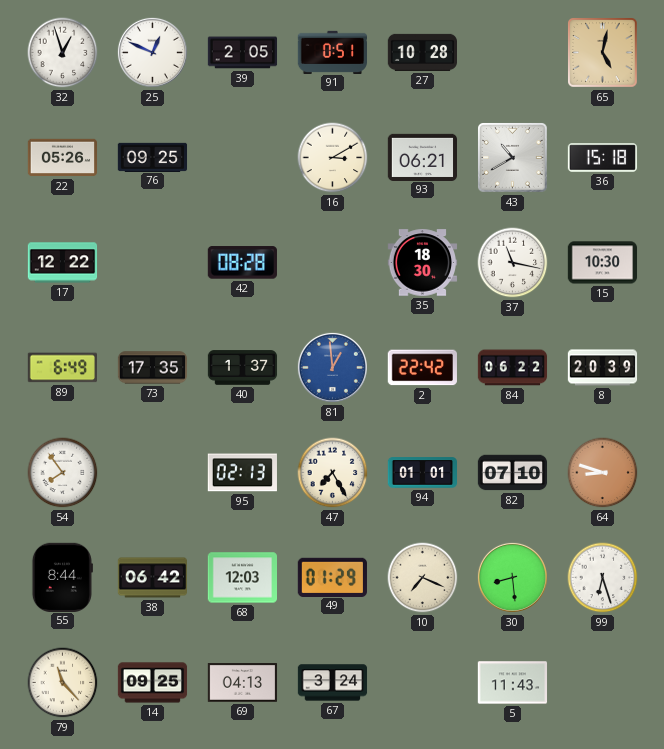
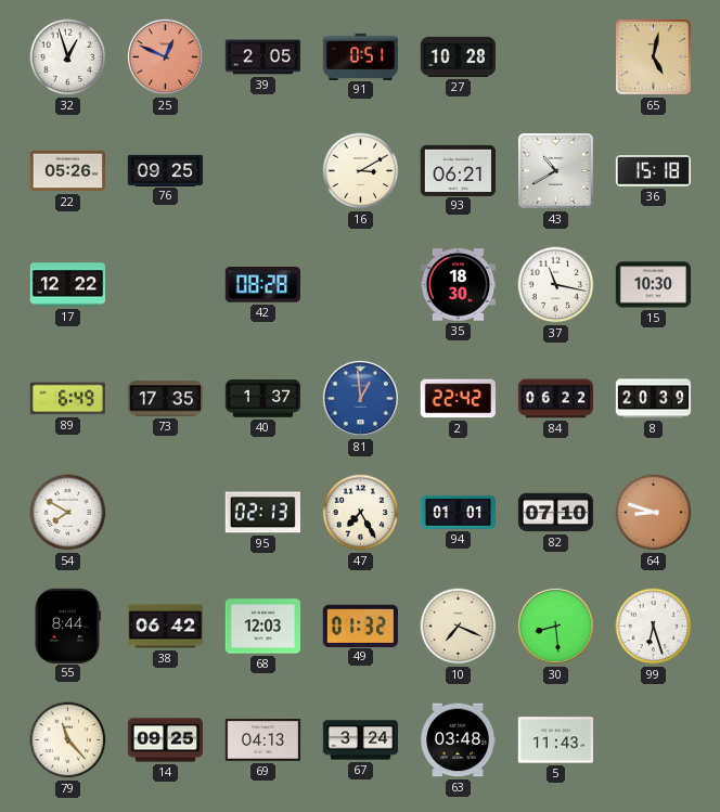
25 dial: white -> salmon (165, 56)
54: 7:54 -> 7:50 (68, 513)
49: 01:29 -> 01:32 (360, 626)
63: none -> 03:48 (458, 740)
